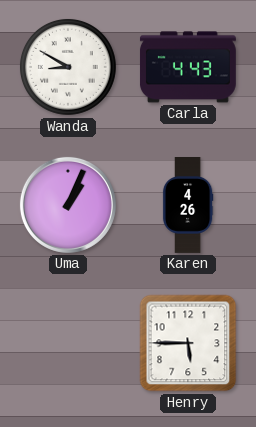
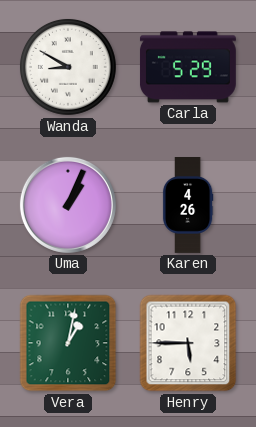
Carla: 4:43 -> 5:29 (188, 67)
Vera: none -> 1:02 (68, 343)
